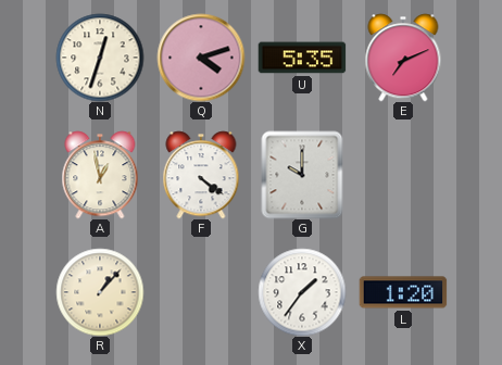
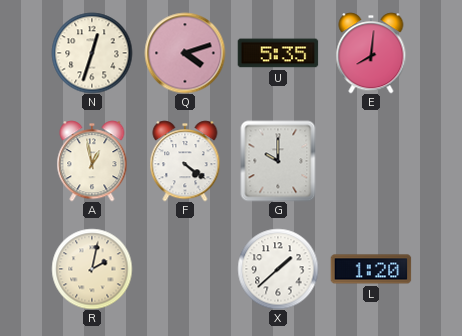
E: 7:11 -> 8:01 (371, 53)
R: 1:07 -> 2:02 (92, 269)
X: 1:36 -> 1:38 (278, 269)
